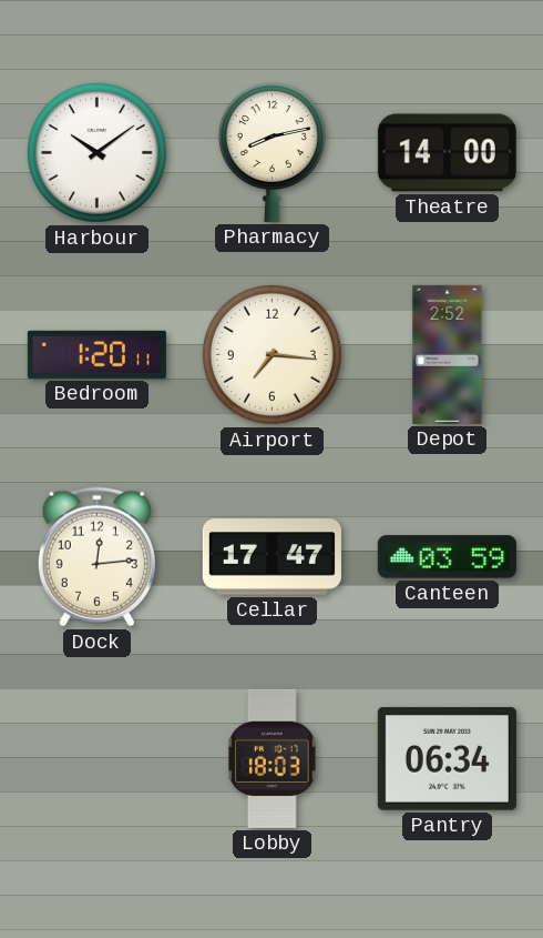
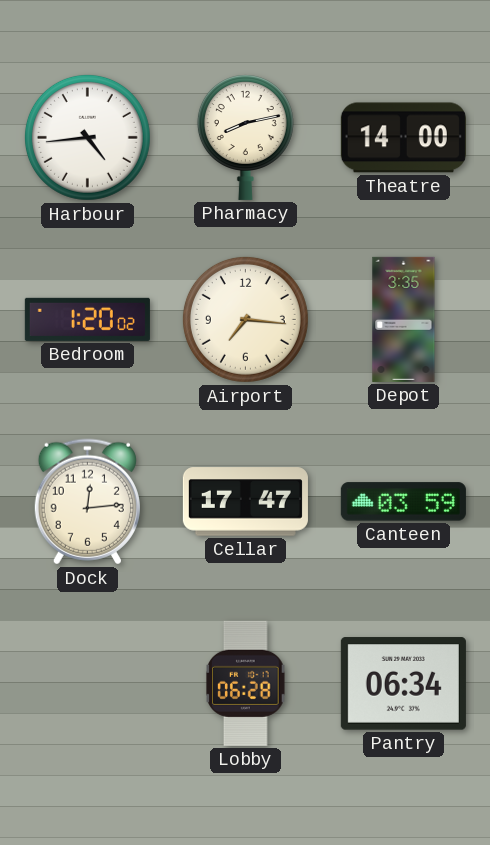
Harbour: 10:09 -> 4:44 (87, 137)
Bedroom: 1:20:11 -> 1:20:02 (87, 319)
Depot: 2:52 -> 3:35 (404, 319)
Lobby: 18:03 -> 06:28 (246, 683)
